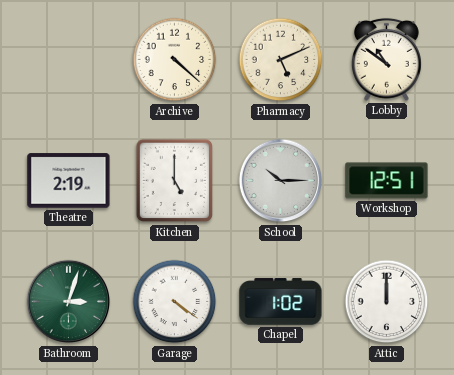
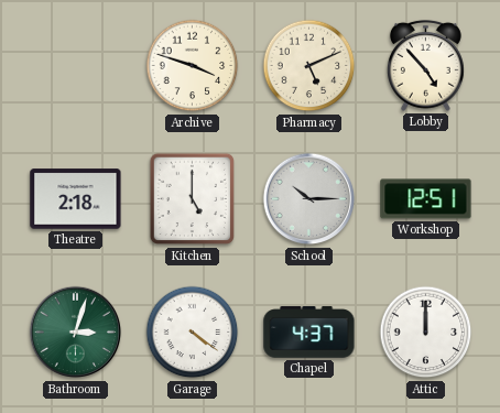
Archive: 4:22 -> 3:48 (193, 66)
Lobby: 10:51 -> 4:53 (425, 65)
Theatre: 2:19 -> 2:18 (76, 199)
Chapel: 1:02 -> 4:37 (309, 333)
